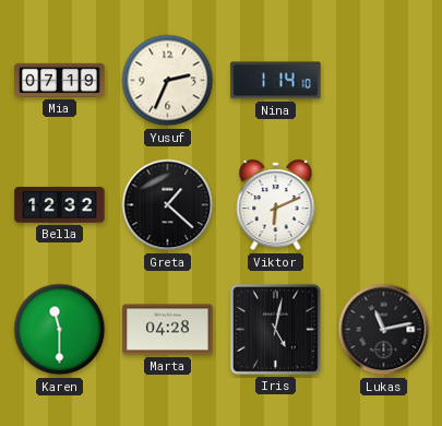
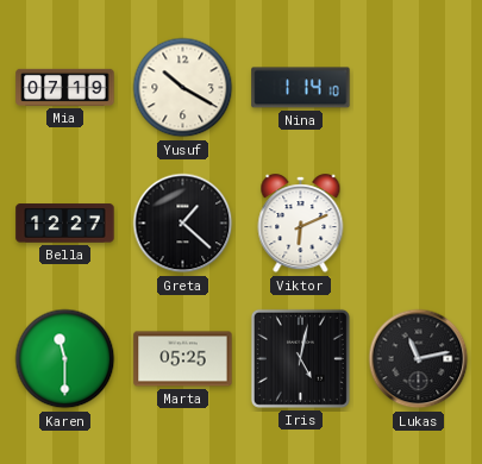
Yusuf: 2:34 -> 10:20 (183, 88)
Bella: 12:32 -> 12:27 (65, 224)
Marta: 04:28 -> 05:25 (183, 359)
